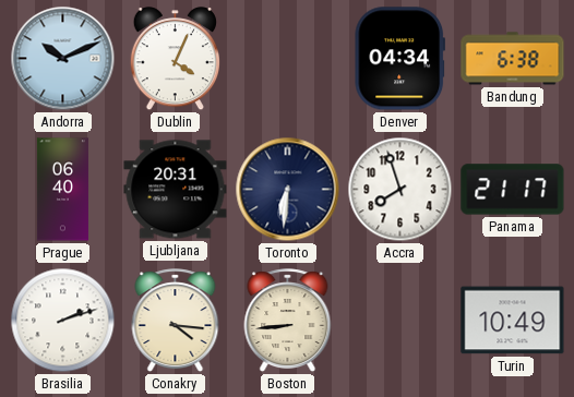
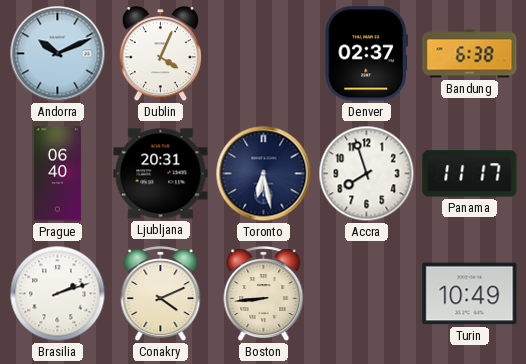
Denver: 04:34 -> 02:37 (366, 54)
Toronto: 6:31 -> 6:28 (264, 174)
Panama: 21:17 -> 11:17 (470, 174)
Conakry: 4:16 -> 4:11 (161, 294)
